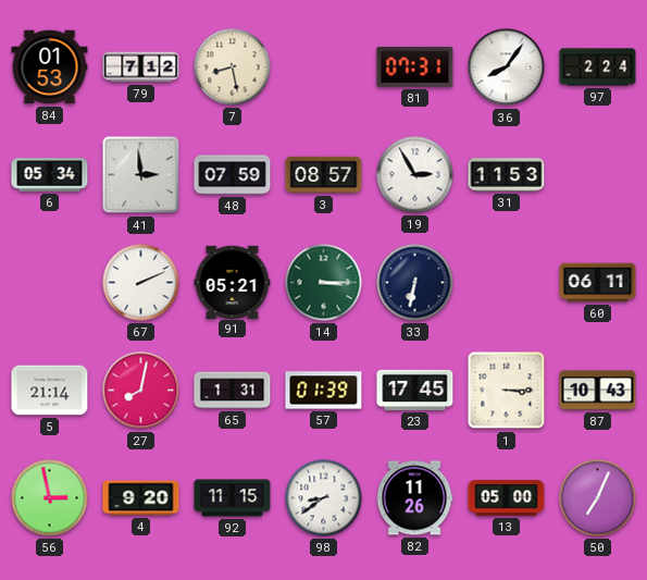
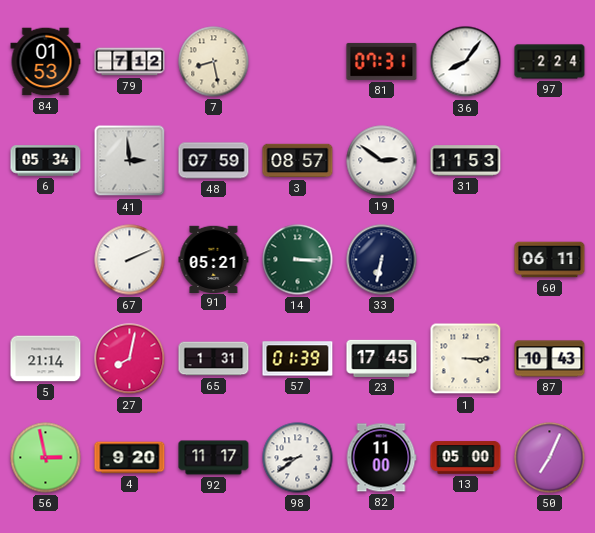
19: 2:55 -> 2:51 (382, 161)
92: 11:15 -> 11:17 (214, 458)
82: 11:26 -> 11:00 (381, 458)
